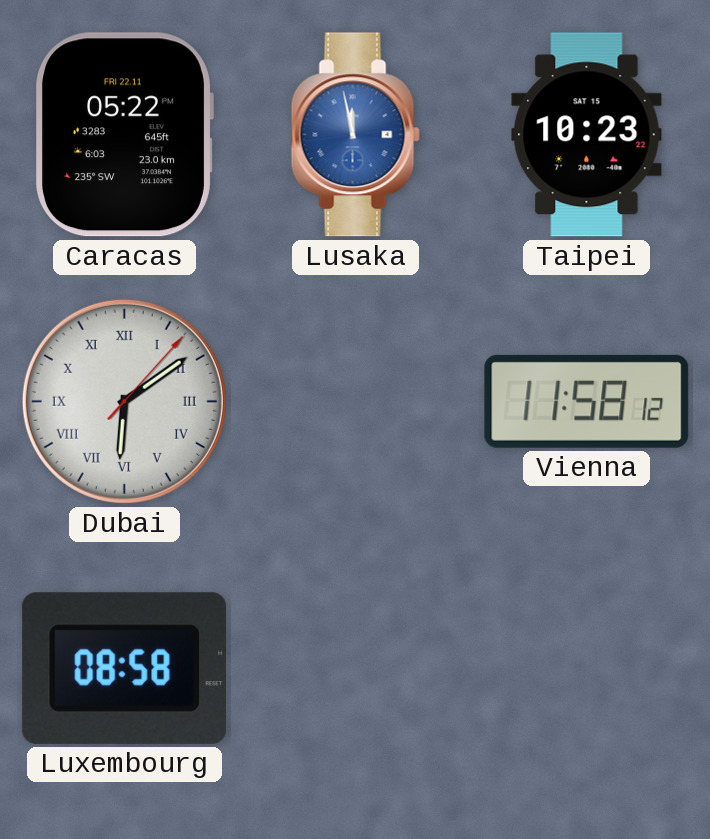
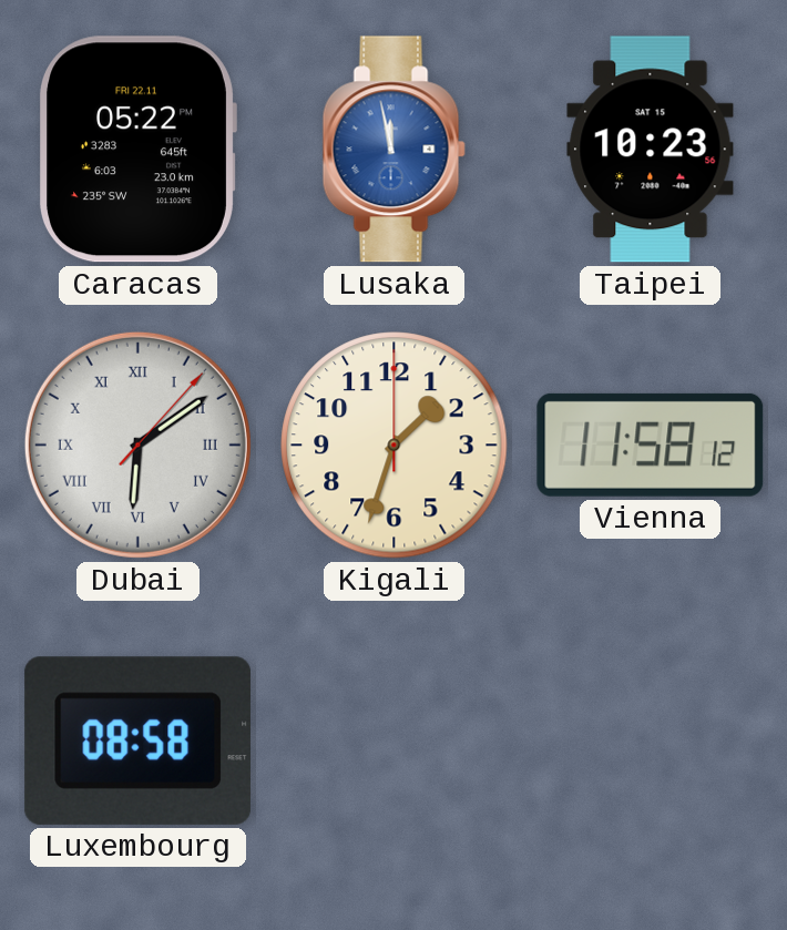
Taipei: 10:23:22 -> 10:23:56 (651, 150)
Kigali: none -> 1:33 (395, 446)
